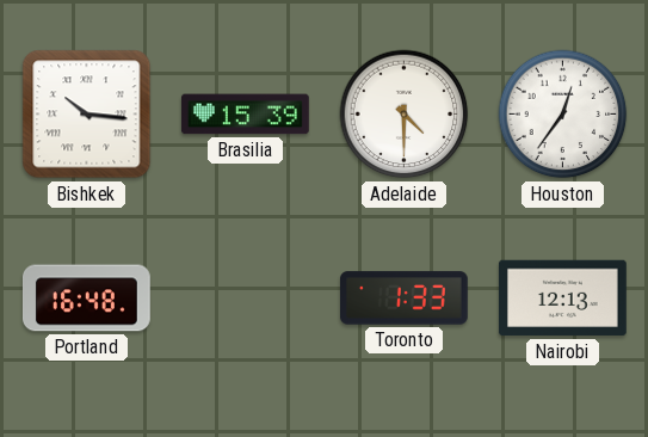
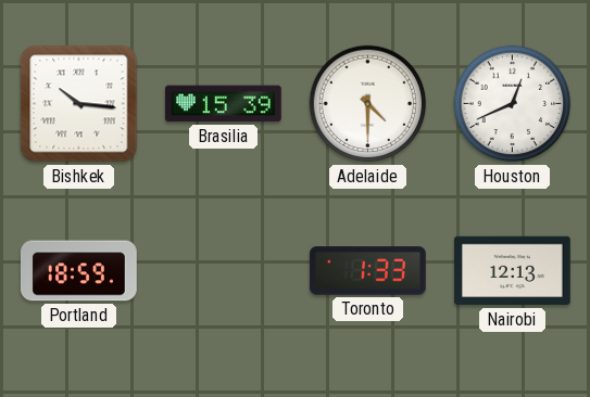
Houston: 12:36 -> 12:41 (513, 104)
Portland: 16:48 -> 18:59 (78, 271)
